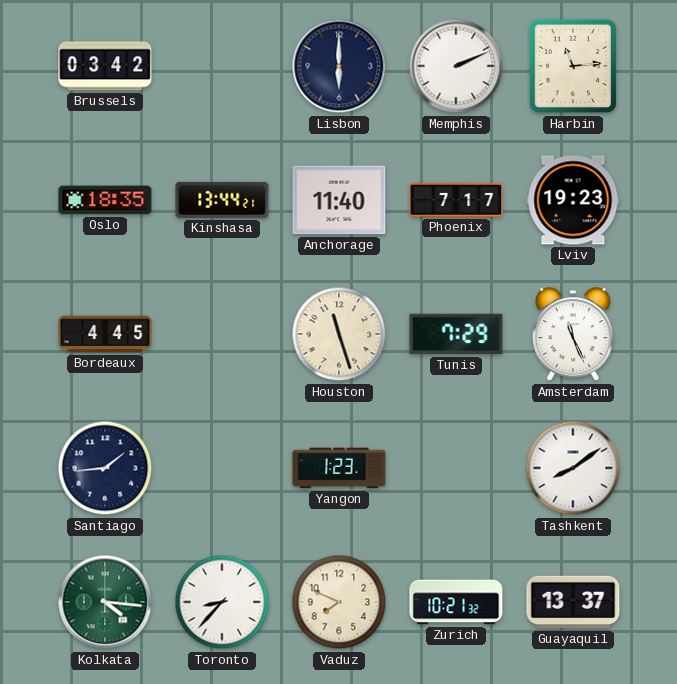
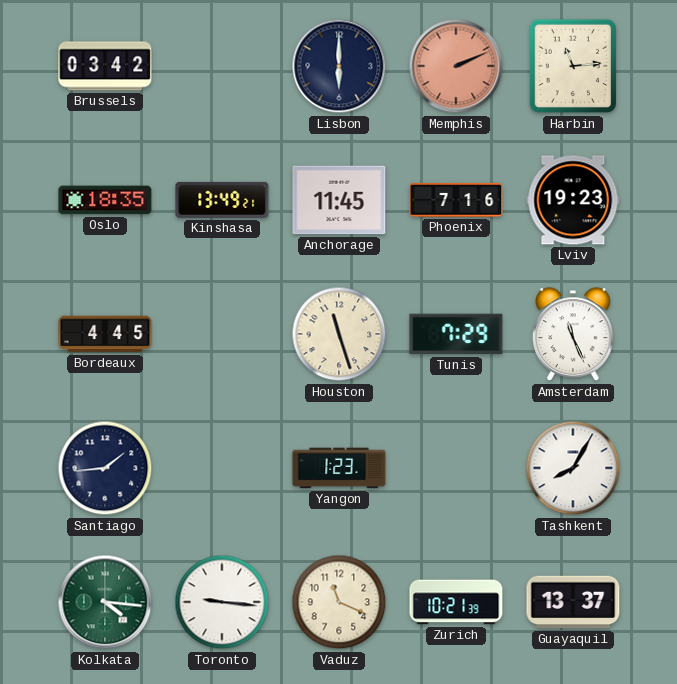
Memphis dial: white -> salmon (456, 66)
Kinshasa: 13:44 -> 13:49 (222, 200)
Anchorage: 11:40 -> 11:45 (339, 200)
Phoenix: 7:17 -> 7:16 (456, 200)
Tashkent: 8:09 -> 8:05 (573, 468)
Toronto: 8:37 -> 9:16 (222, 602)
Vaduz: 7:49 -> 11:19 (339, 602)
Zurich: 10:21:32 -> 10:21:39 (456, 602)
